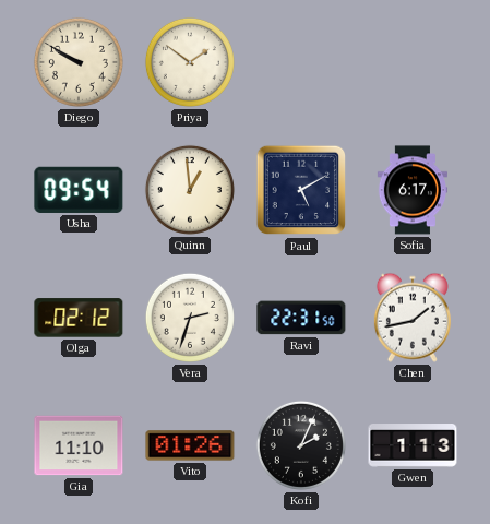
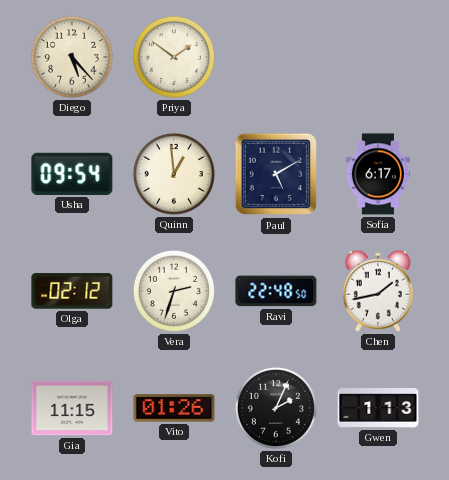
Diego: 9:50 -> 5:23 (72, 57)
Ravi: 22:31 -> 22:48 (276, 291)
Gia: 11:10 -> 11:15 (72, 408)
